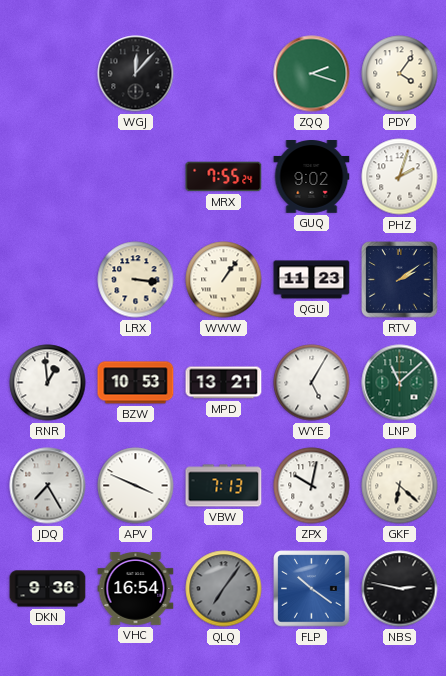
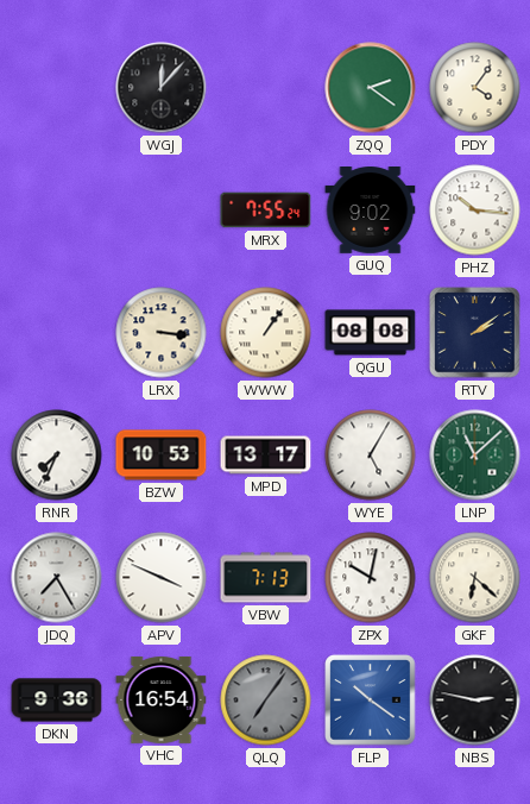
ZQQ: 2:18 -> 2:21 (371, 88)
PHZ: 2:03 -> 10:16 (475, 211)
QGU: 11:23 -> 08:08 (371, 333)
RNR: 12:59 -> 7:34 (57, 456)
MPD: 13:21 -> 13:17 (266, 456)
